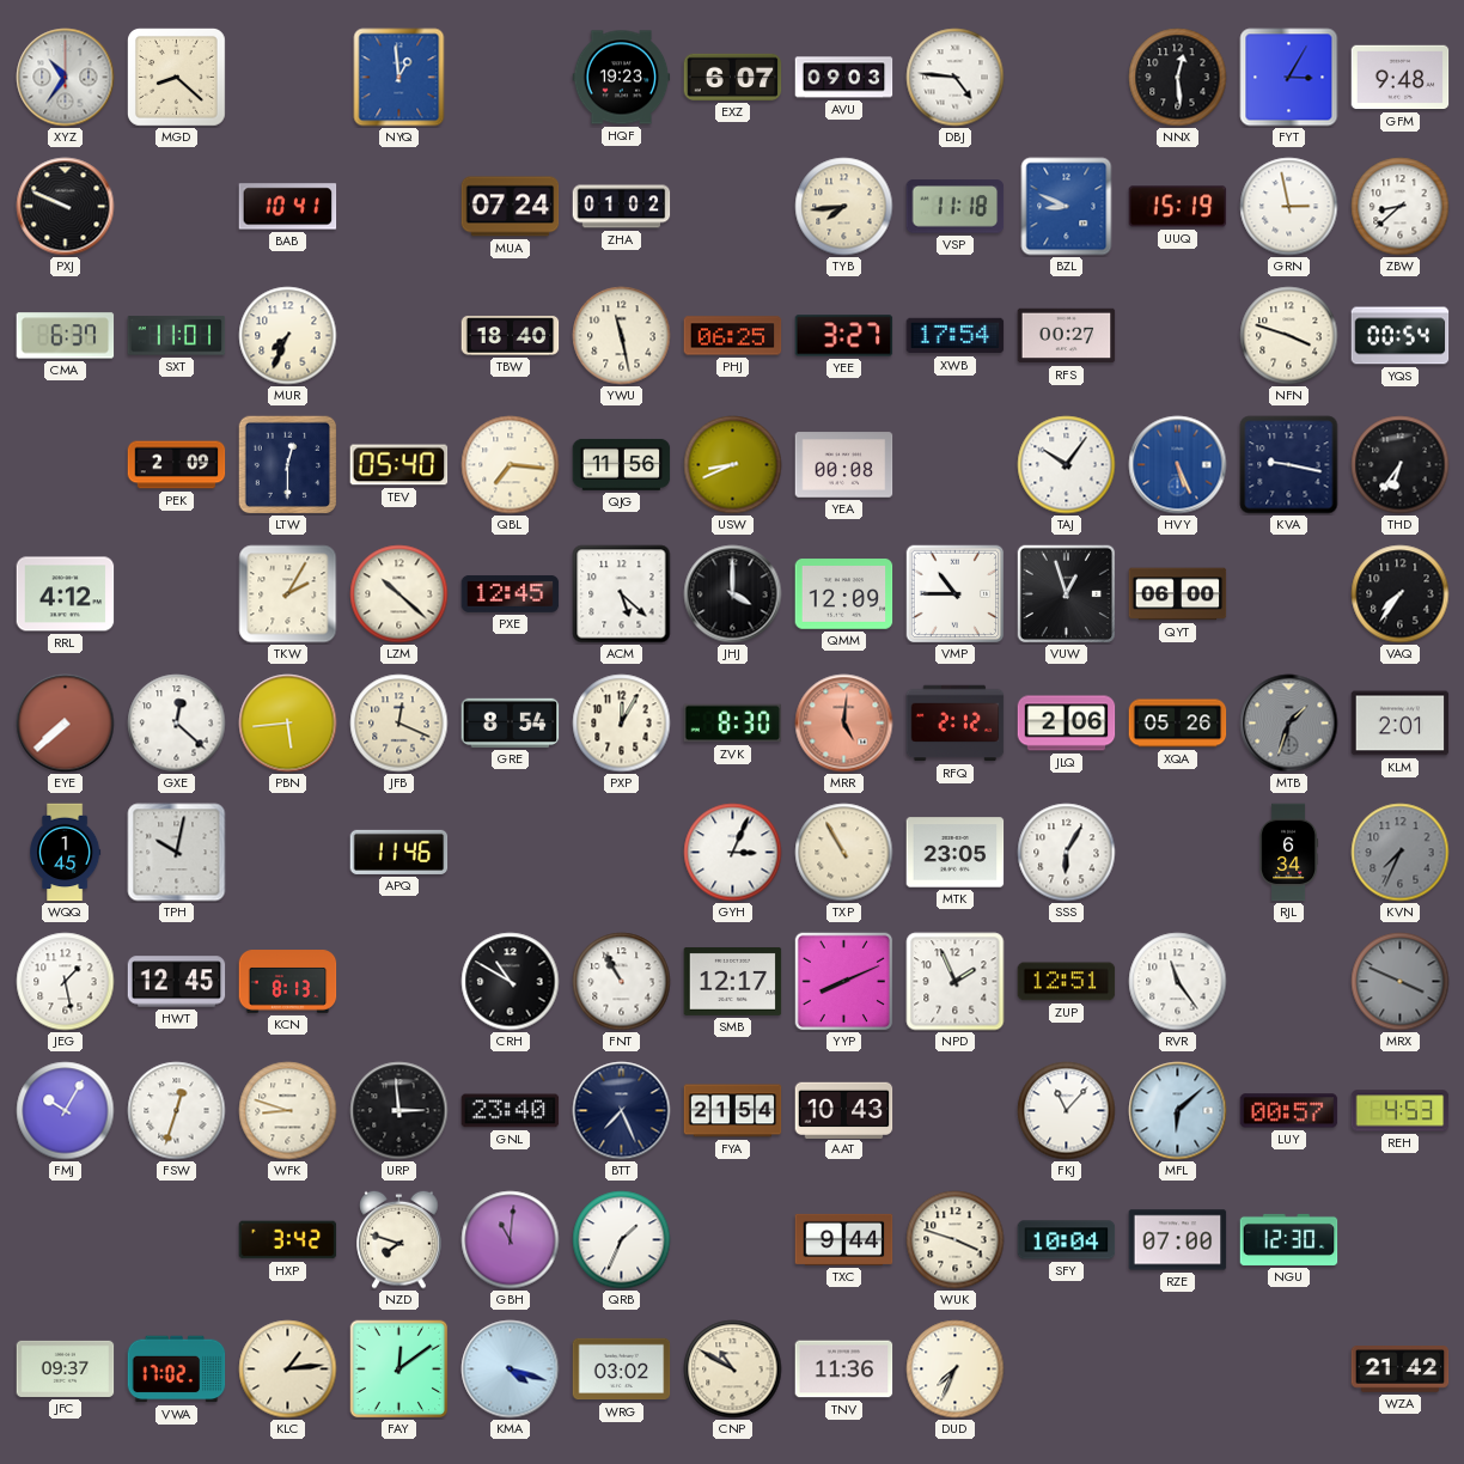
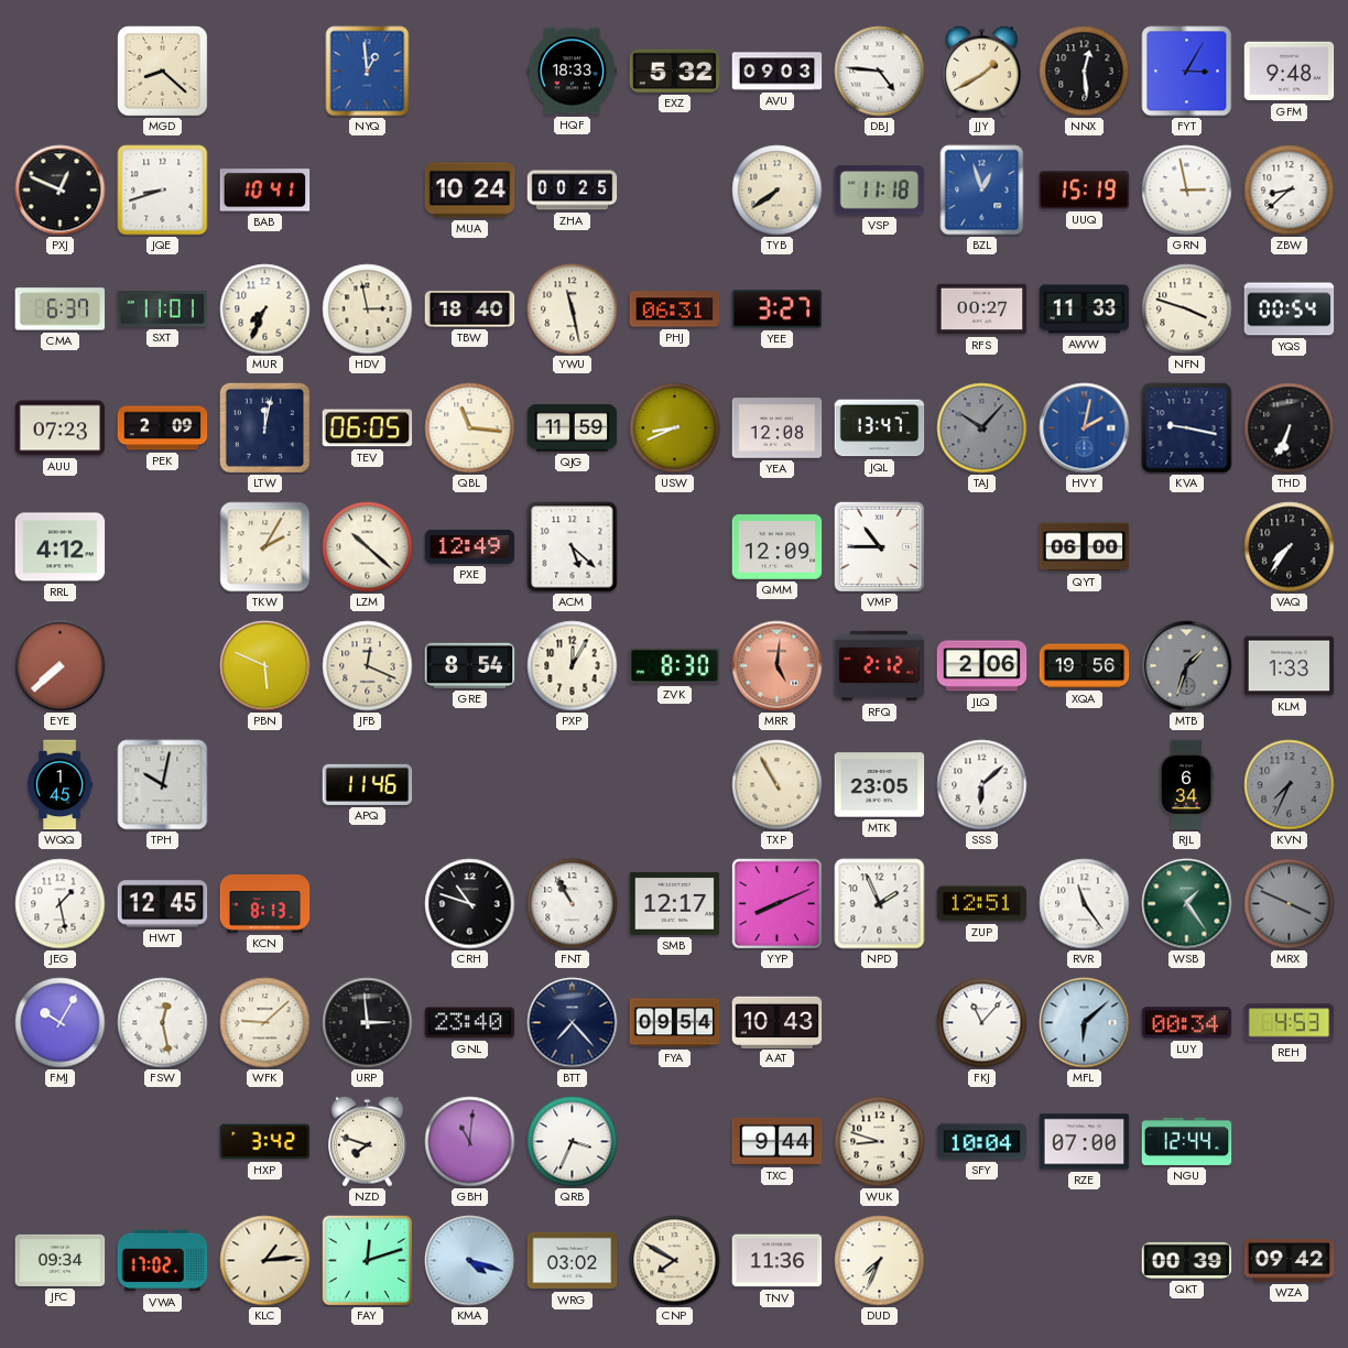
XYZ: 10:36 -> none (66, 78)
HQF: 19:23 -> 18:33 (573, 72)
EXZ: 6:07 -> 5:32 (675, 70)
JJY: none -> 1:40 (982, 70)
PXJ: 9:49 -> 12:49 (61, 191)
JQE: none -> 8:42 (163, 191)
MUA: 07:24 -> 10:24 (470, 191)
ZHA: 01:02 -> 00:25 (573, 191)
TYB: 7:44 -> 7:39 (778, 191)
BZL: 8:49 -> 12:57 (982, 191)
HDV: none -> 2:58 (368, 309)
PHJ: 06:25 -> 06:31 (675, 309)
XWB: 17:54 -> none (956, 336)
AWW: none -> 11:33 (1085, 309)
AUU: none -> 07:23 (61, 428)
LTW: 12:30 -> 12:02 (264, 427)
TEV: 05:40 -> 06:05 (368, 428)
QBL: 7:16 -> 11:16 (470, 428)
QJG: 11:56 -> 11:59 (573, 427)
YEA: 00:08 -> 12:08 (778, 428)
JQL: none -> 13:47 (880, 428)
TAJ: 10:06 -> 10:07 (982, 428)
TAJ dial: white -> grey (982, 428)
HVY: 5:26 -> 2:02 (1085, 428)
THD: 6:36 -> 6:34 (1290, 428)
PXE: 12:45 -> 12:49 (470, 546)
JHJ: 4:00 -> none (733, 594)
VUW: 12:57 -> none (1066, 593)
GXE: 12:22 -> none (177, 724)
PBN: 5:44 -> 5:49 (265, 666)
XQA: 05:26 -> 19:56 (1085, 666)
KLM: 2:01 -> 1:33 (1290, 666)
GYH: 3:04 -> none (733, 853)
SSS: 6:05 -> 6:08 (982, 785)
CRH: 10:50 -> 10:48 (470, 904)
WSB: none -> 1:24 (1187, 904)
FSW: 12:33 -> 12:28 (163, 1023)
WFK: 8:48 -> 9:08 (265, 1023)
BTT: 7:26 -> 7:23 (573, 1023)
FYA: 21:54 -> 09:54 (675, 1023)
LUY: 00:57 -> 00:34 (1187, 1023)
QRB: 1:34 -> 3:34 (573, 1142)
WUK: 3:48 -> 8:48 (880, 1142)
NGU: 12:30 -> 12:44 (1187, 1141)
JFC: 09:37 -> 09:34 (61, 1260)
FAY: 12:09 -> 12:12 (367, 1260)
CNP: 10:50 -> 7:50 (675, 1261)
QKT: none -> 00:39 (1187, 1260)
WZA: 21:42 -> 09:42 (1290, 1261)
